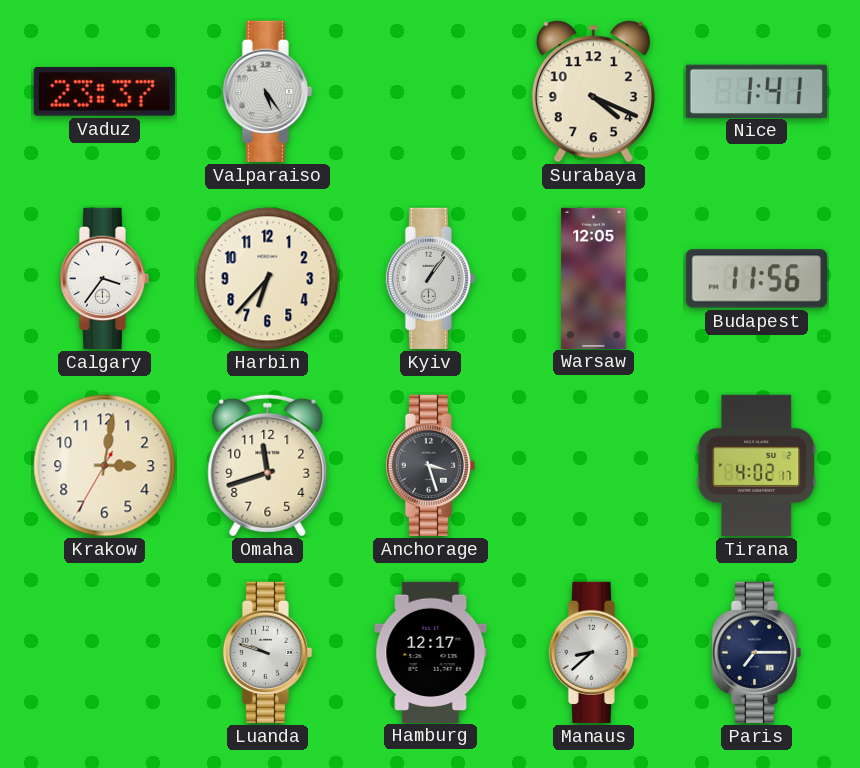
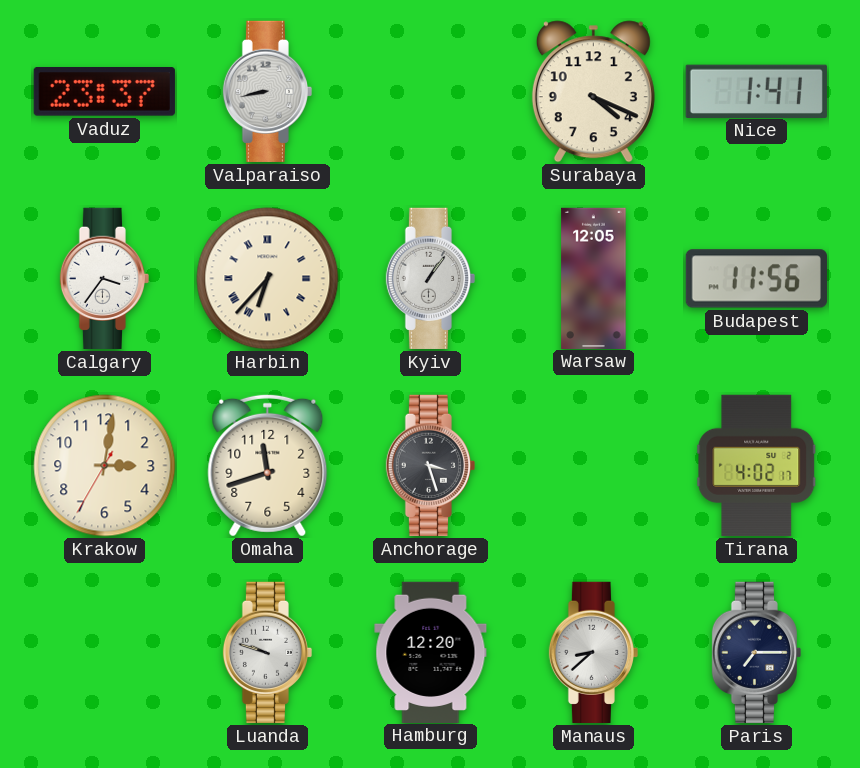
Valparaiso: 5:24 -> 8:43 (267, 91)
Harbin numerals: Arabic -> Roman (268, 279)
Hamburg: 12:17 -> 12:20 (431, 652)
